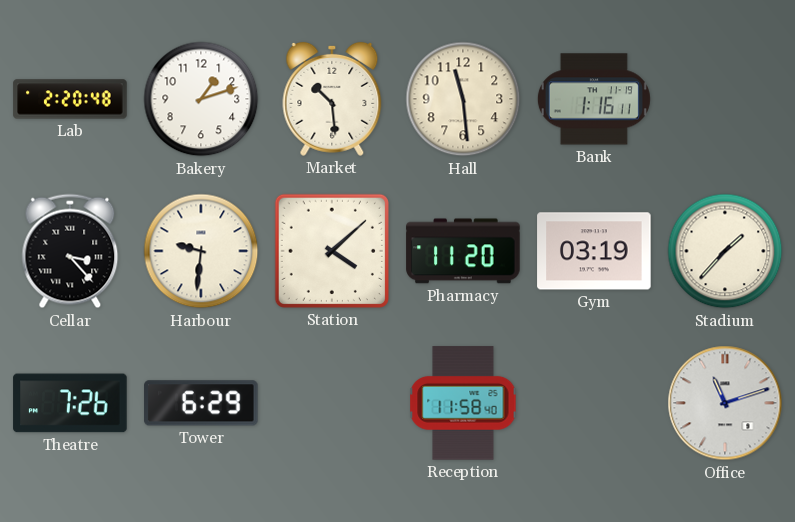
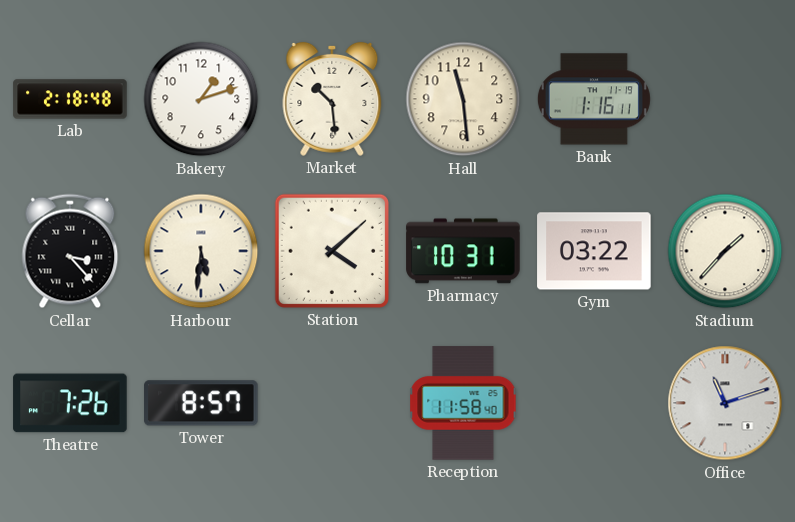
Lab: 2:20 -> 2:18 (70, 99)
Harbour: 9:31 -> 5:31 (201, 251)
Pharmacy: 11:20 -> 10:31 (463, 251)
Gym: 03:19 -> 03:22 (594, 251)
Tower: 6:29 -> 8:57 (201, 403)
